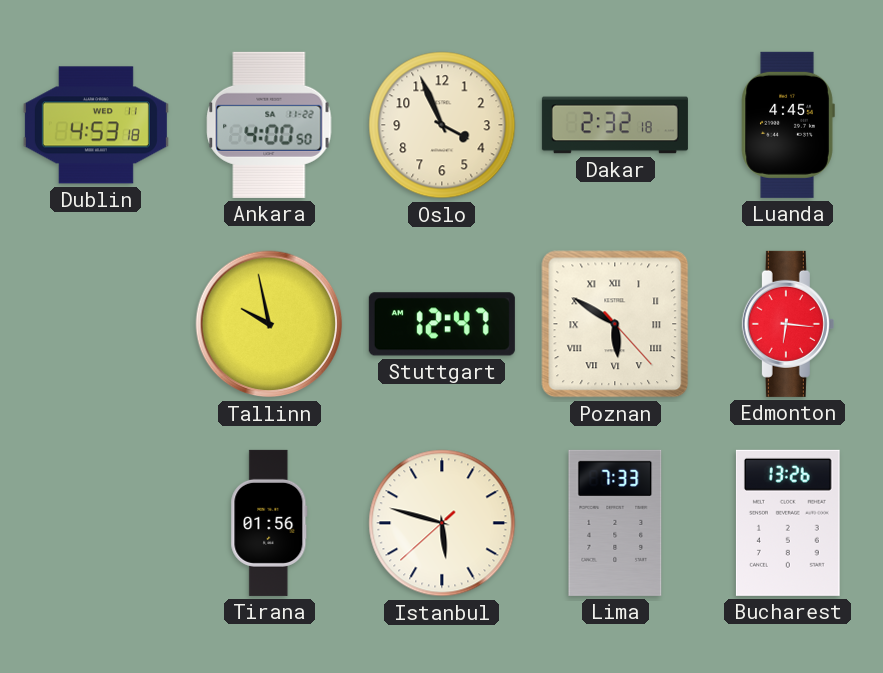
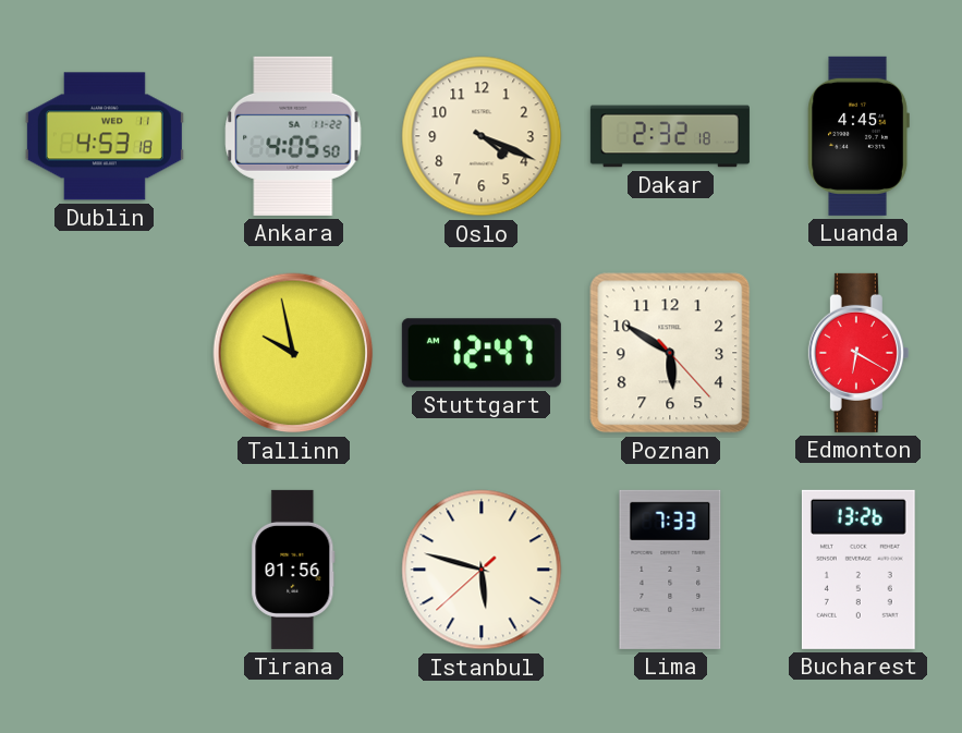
Ankara: 4:00 -> 4:05 (293, 136)
Oslo: 3:56 -> 4:19 (482, 136)
Poznan numerals: Roman -> Arabic (670, 353)
Edmonton: 6:16 -> 6:20 (859, 353)
